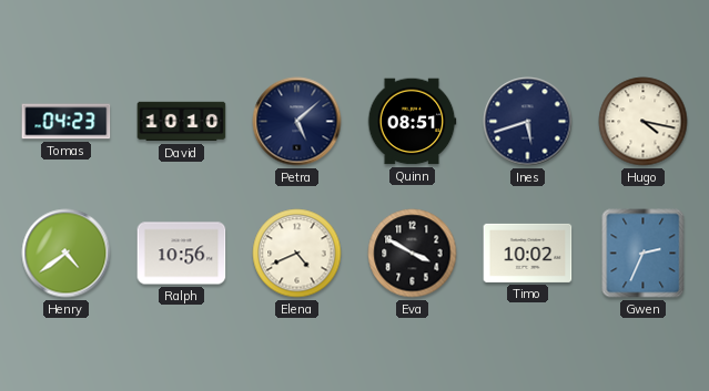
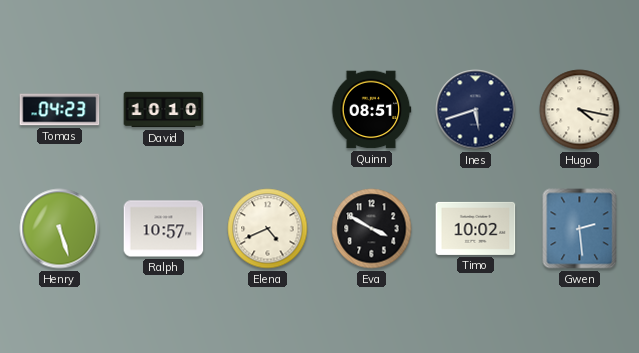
Petra: 5:08 -> none (297, 122)
Henry: 4:39 -> 5:27 (60, 229)
Ralph: 10:56 -> 10:57 (164, 229)
Gwen: 2:34 -> 2:29 (580, 229)
